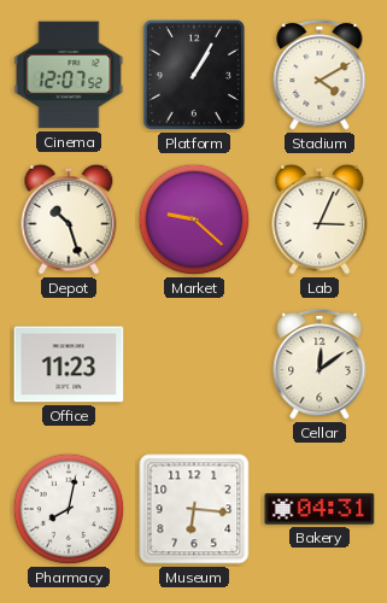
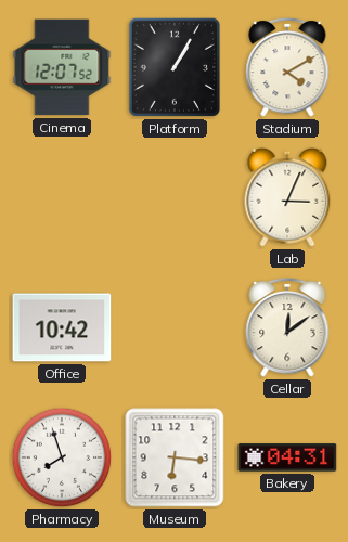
Depot: 10:27 -> none (69, 219)
Market: 9:22 -> none (194, 219)
Office: 11:23 -> 10:42 (62, 327)
Pharmacy: 8:02 -> 7:57 (62, 457)
